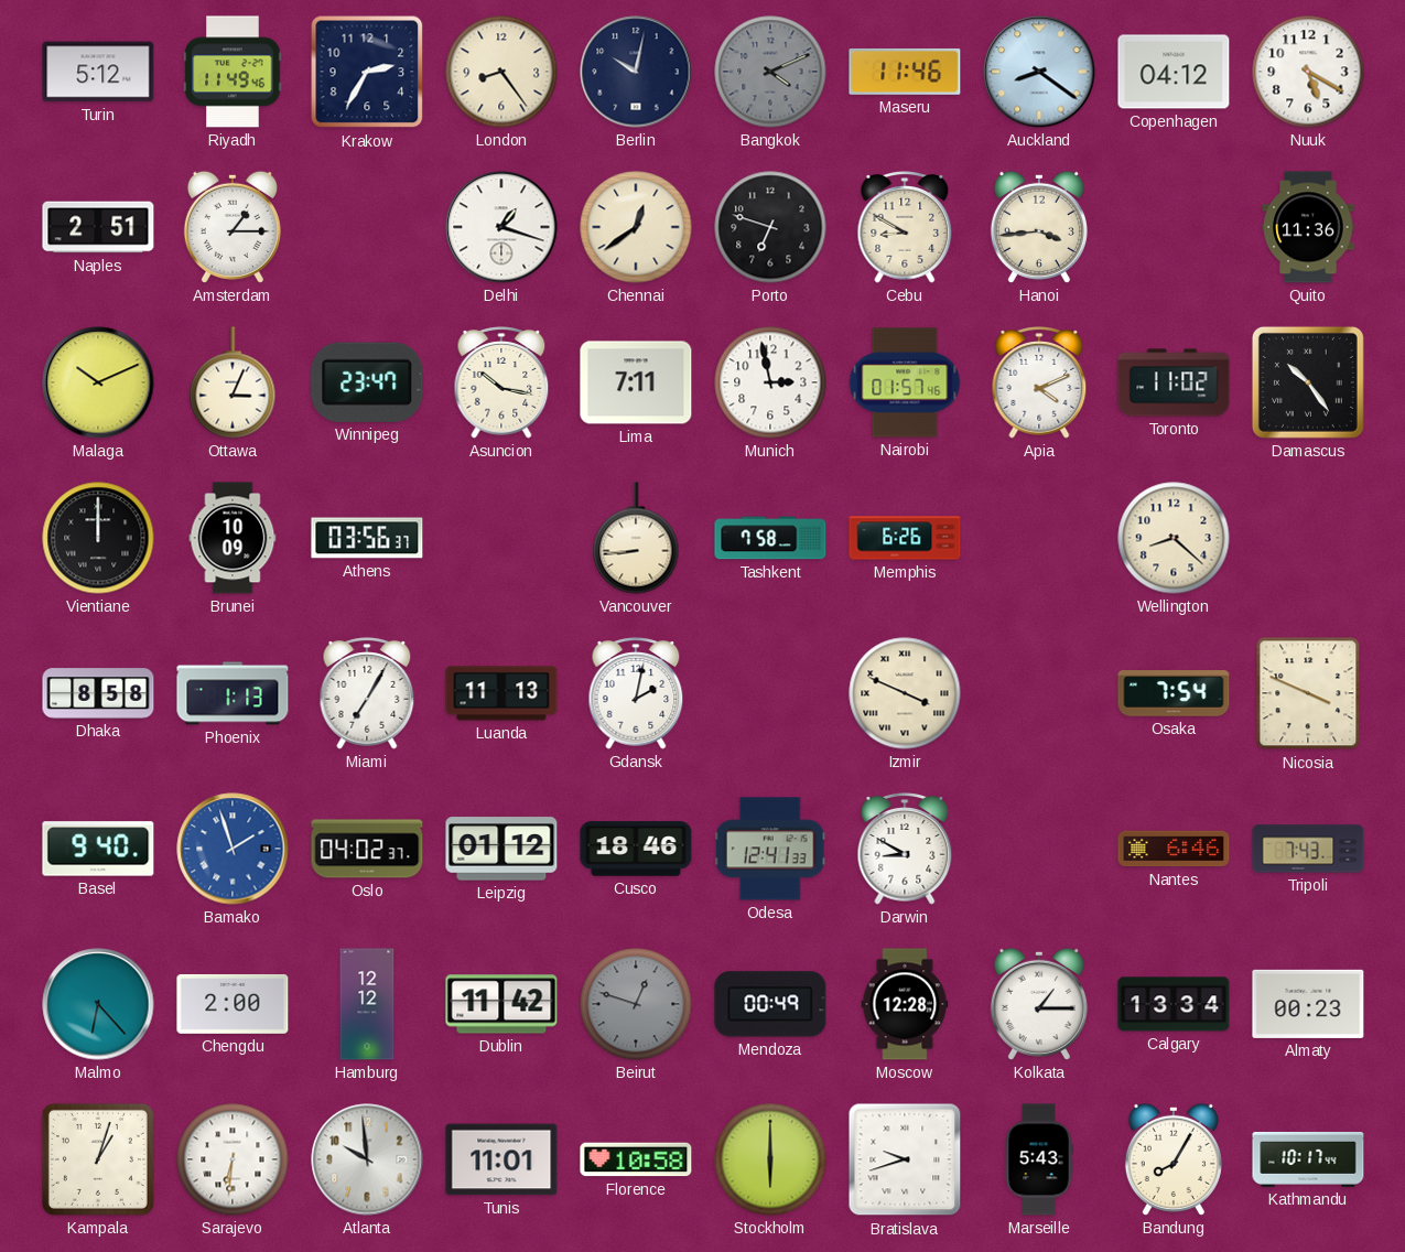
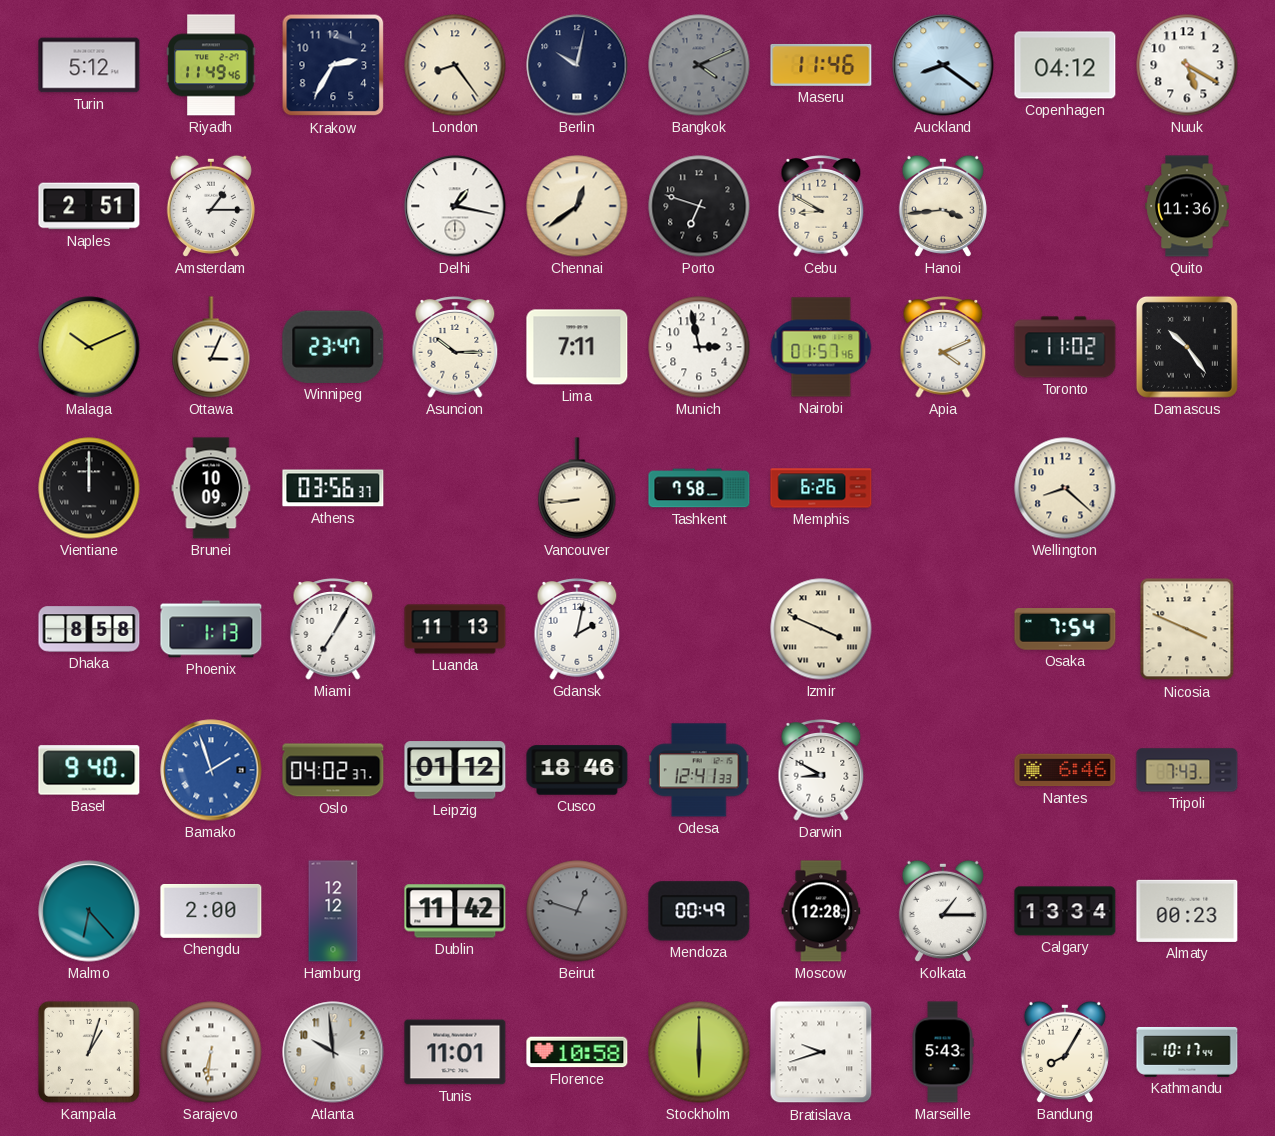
Delhi: 1:18 -> 1:17 (455, 206)
Asuncion: 10:17 -> 10:15 (455, 347)
